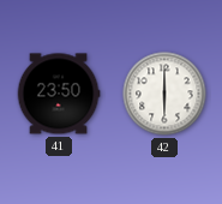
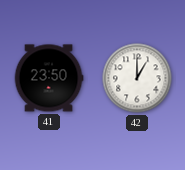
42: 6:00 -> 1:00 (137, 78)
